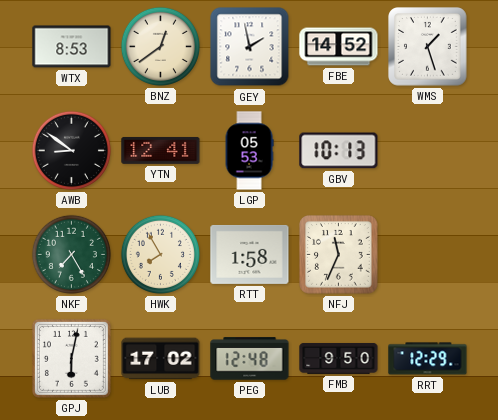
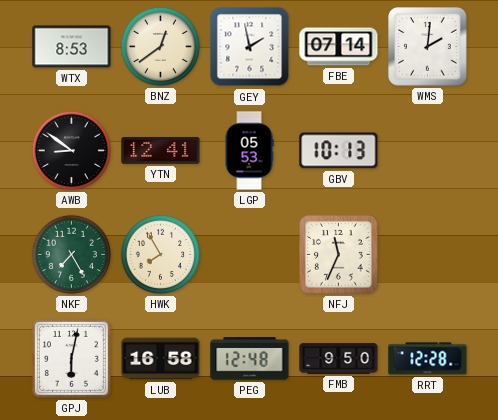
FBE: 14:52 -> 07:14 (339, 47)
WMS: 1:27 -> 2:01 (428, 47)
RTT: 1:58 -> none (250, 254)
LUB: 17:02 -> 16:58 (161, 359)
RRT: 12:29 -> 12:28 (428, 359)
